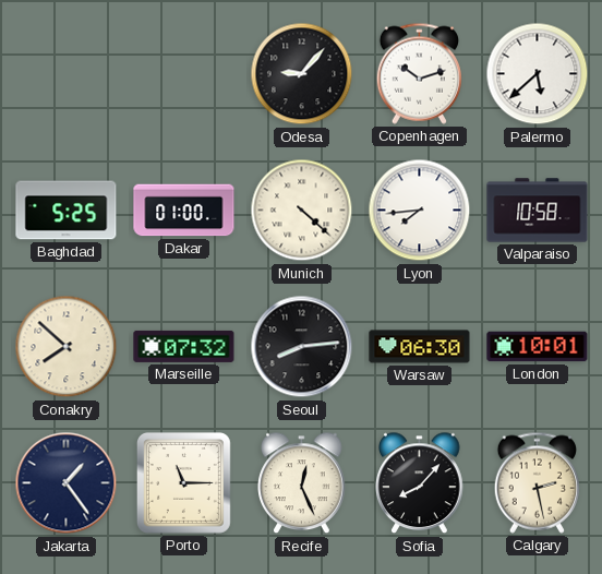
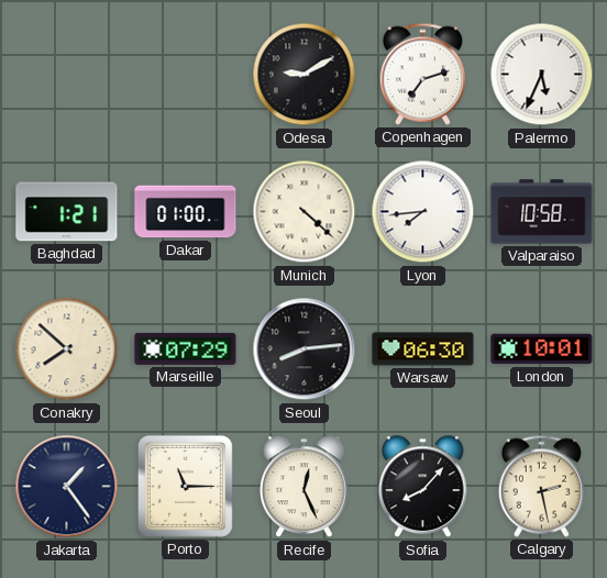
Odesa: 9:07 -> 9:10 (305, 75)
Copenhagen: 10:12 -> 7:12 (422, 74)
Palermo: 5:38 -> 5:34 (542, 75)
Baghdad: 5:25 -> 1:21 (67, 212)
Marseille: 07:32 -> 07:29 (186, 348)
